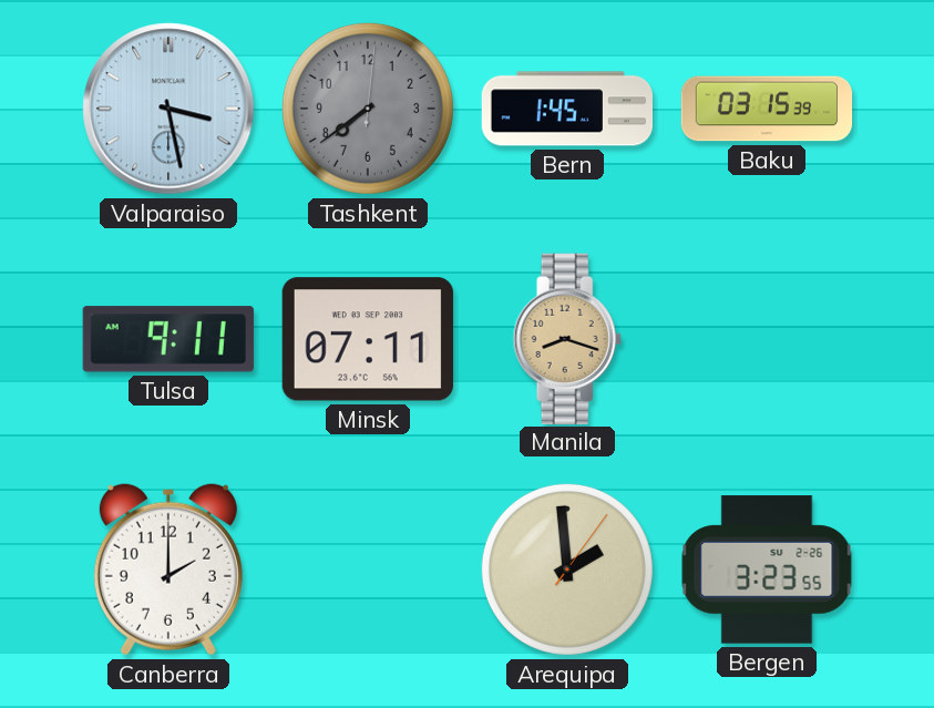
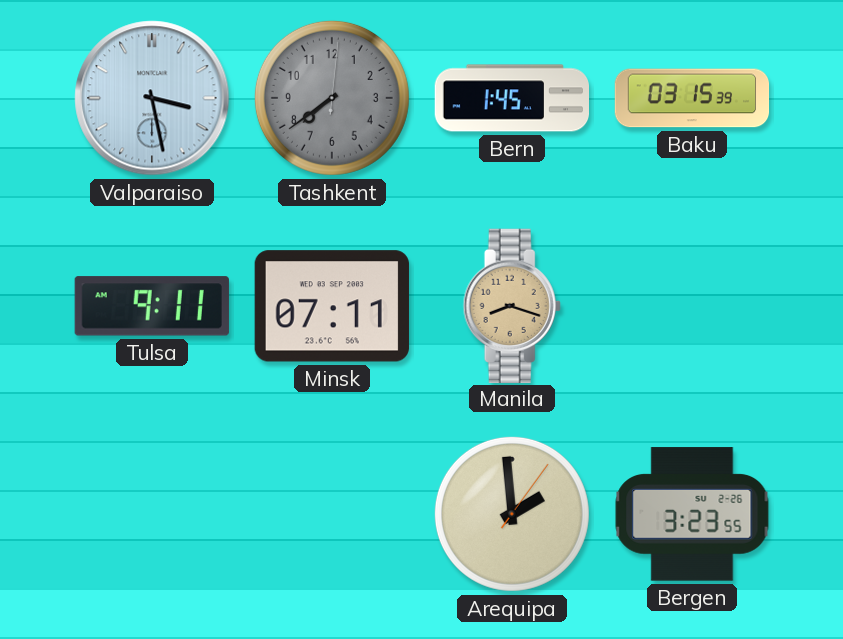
Canberra: 2:00 -> none (168, 570)
